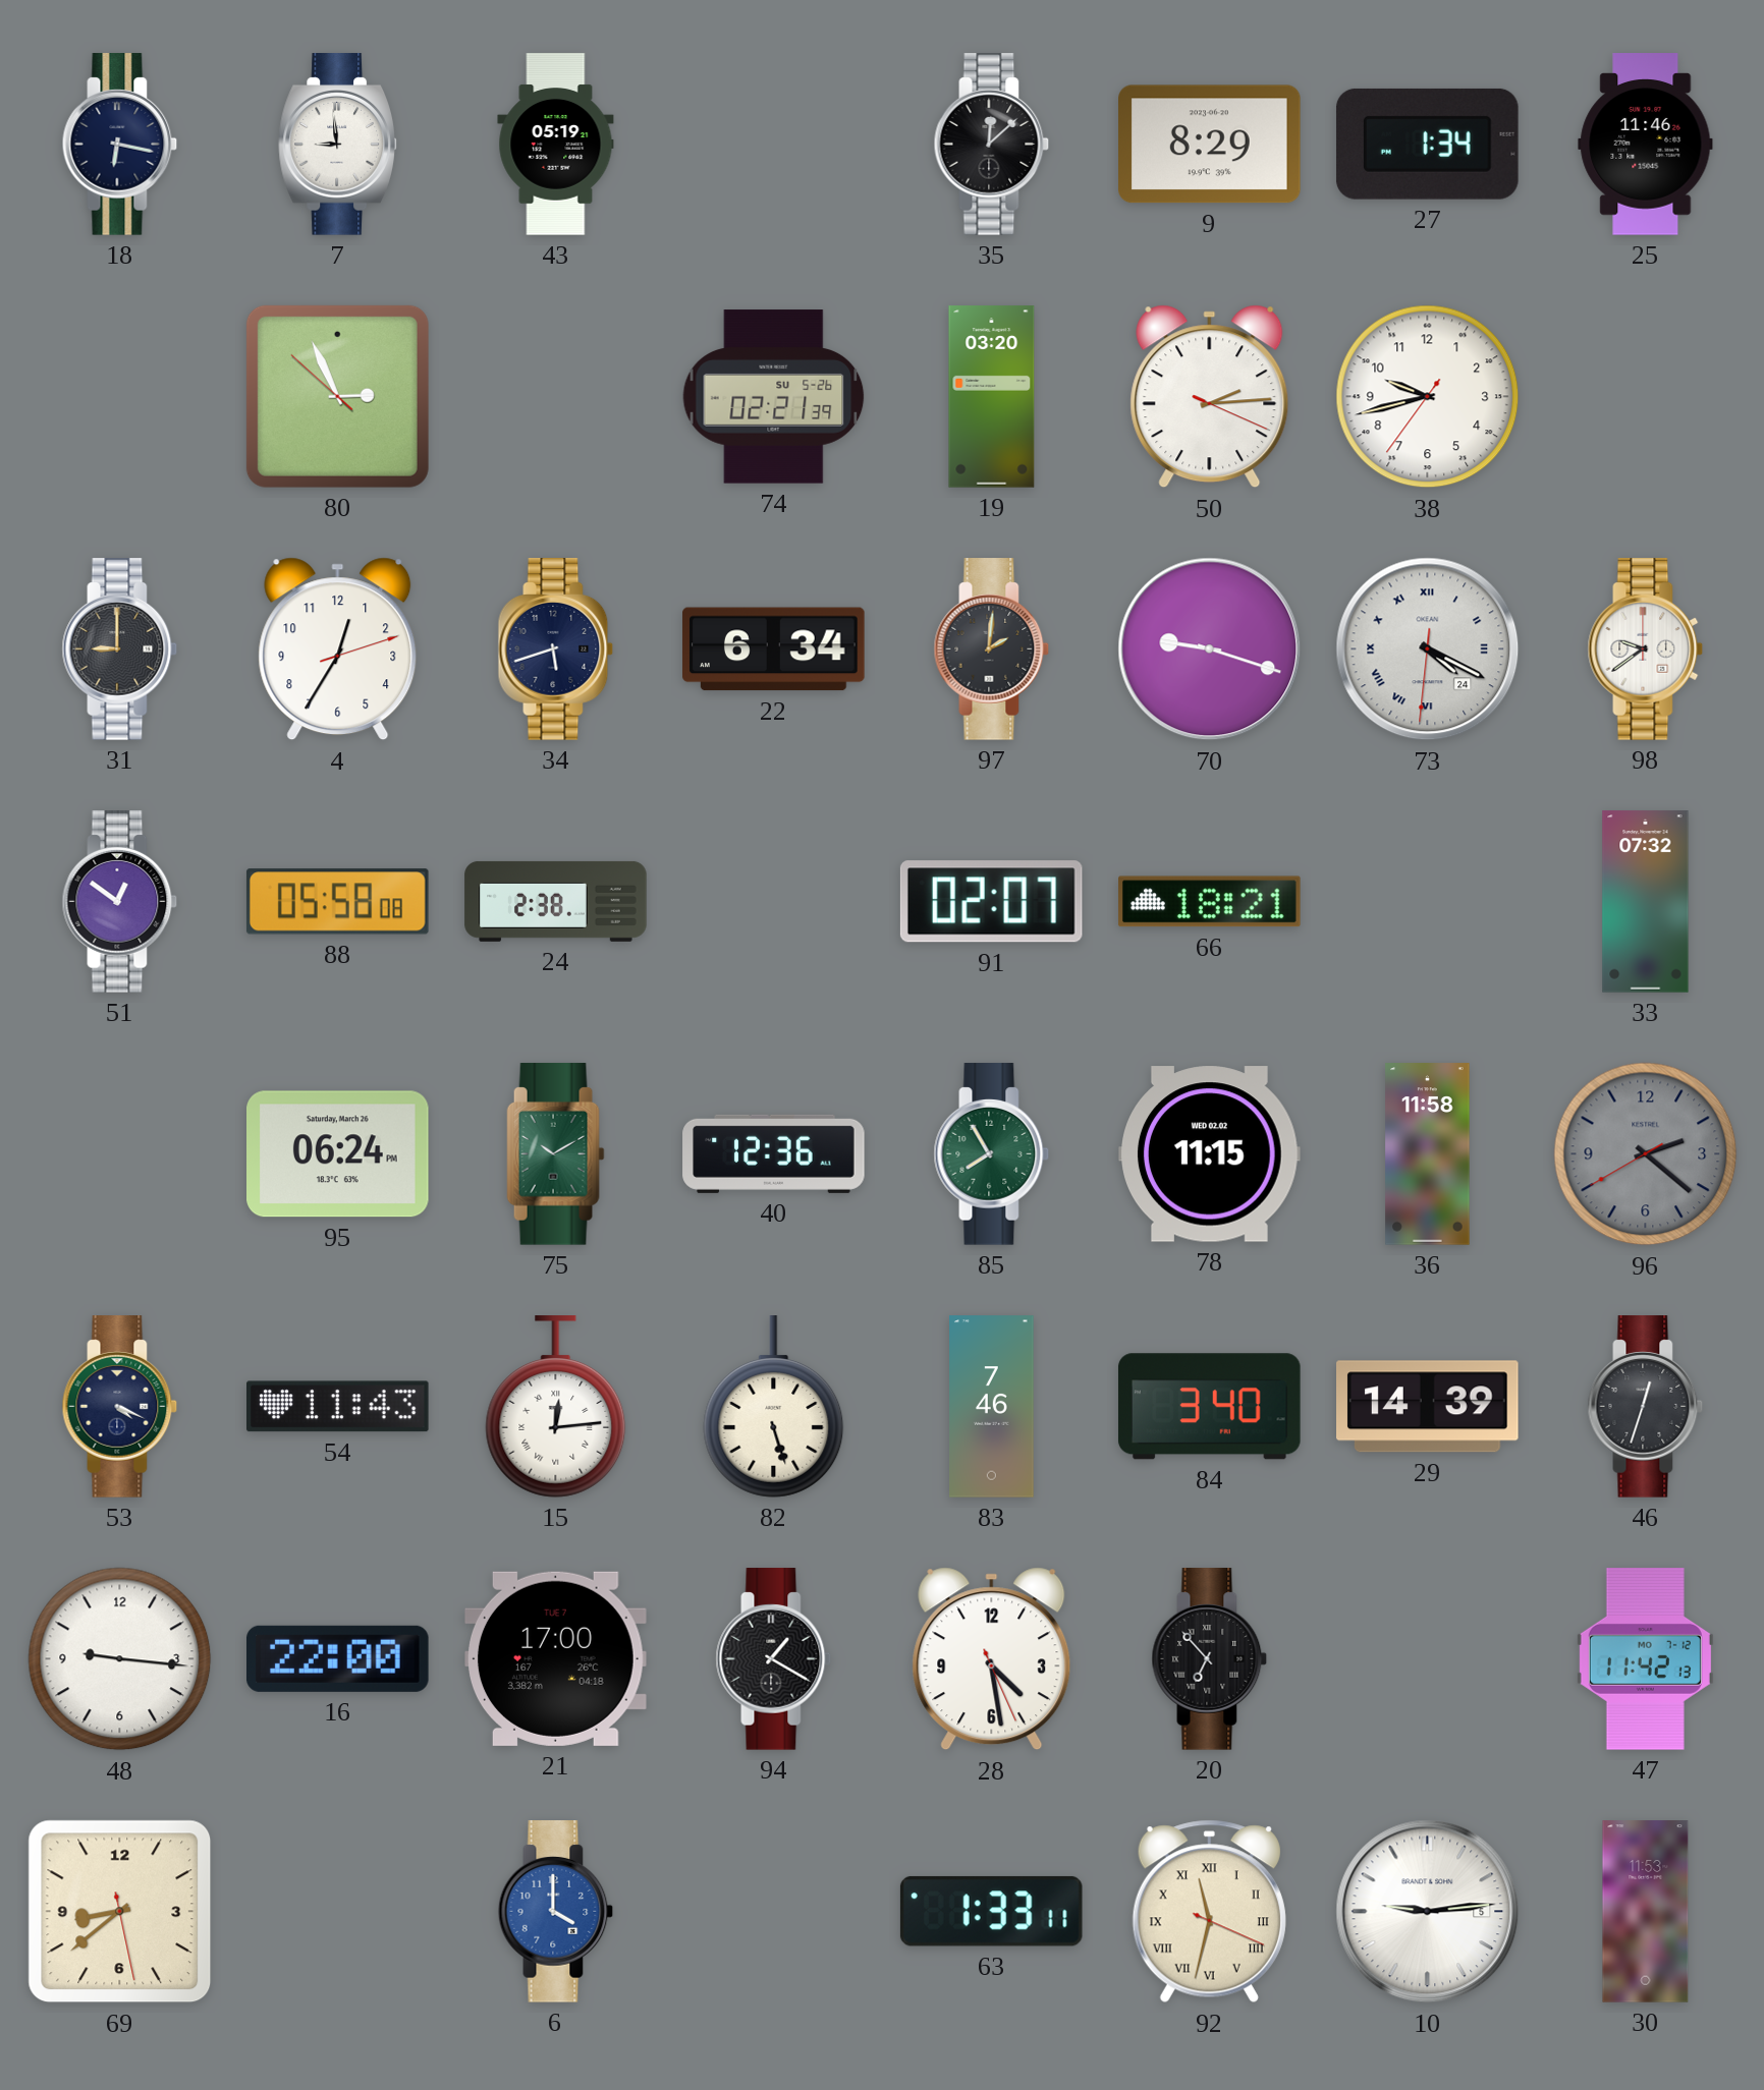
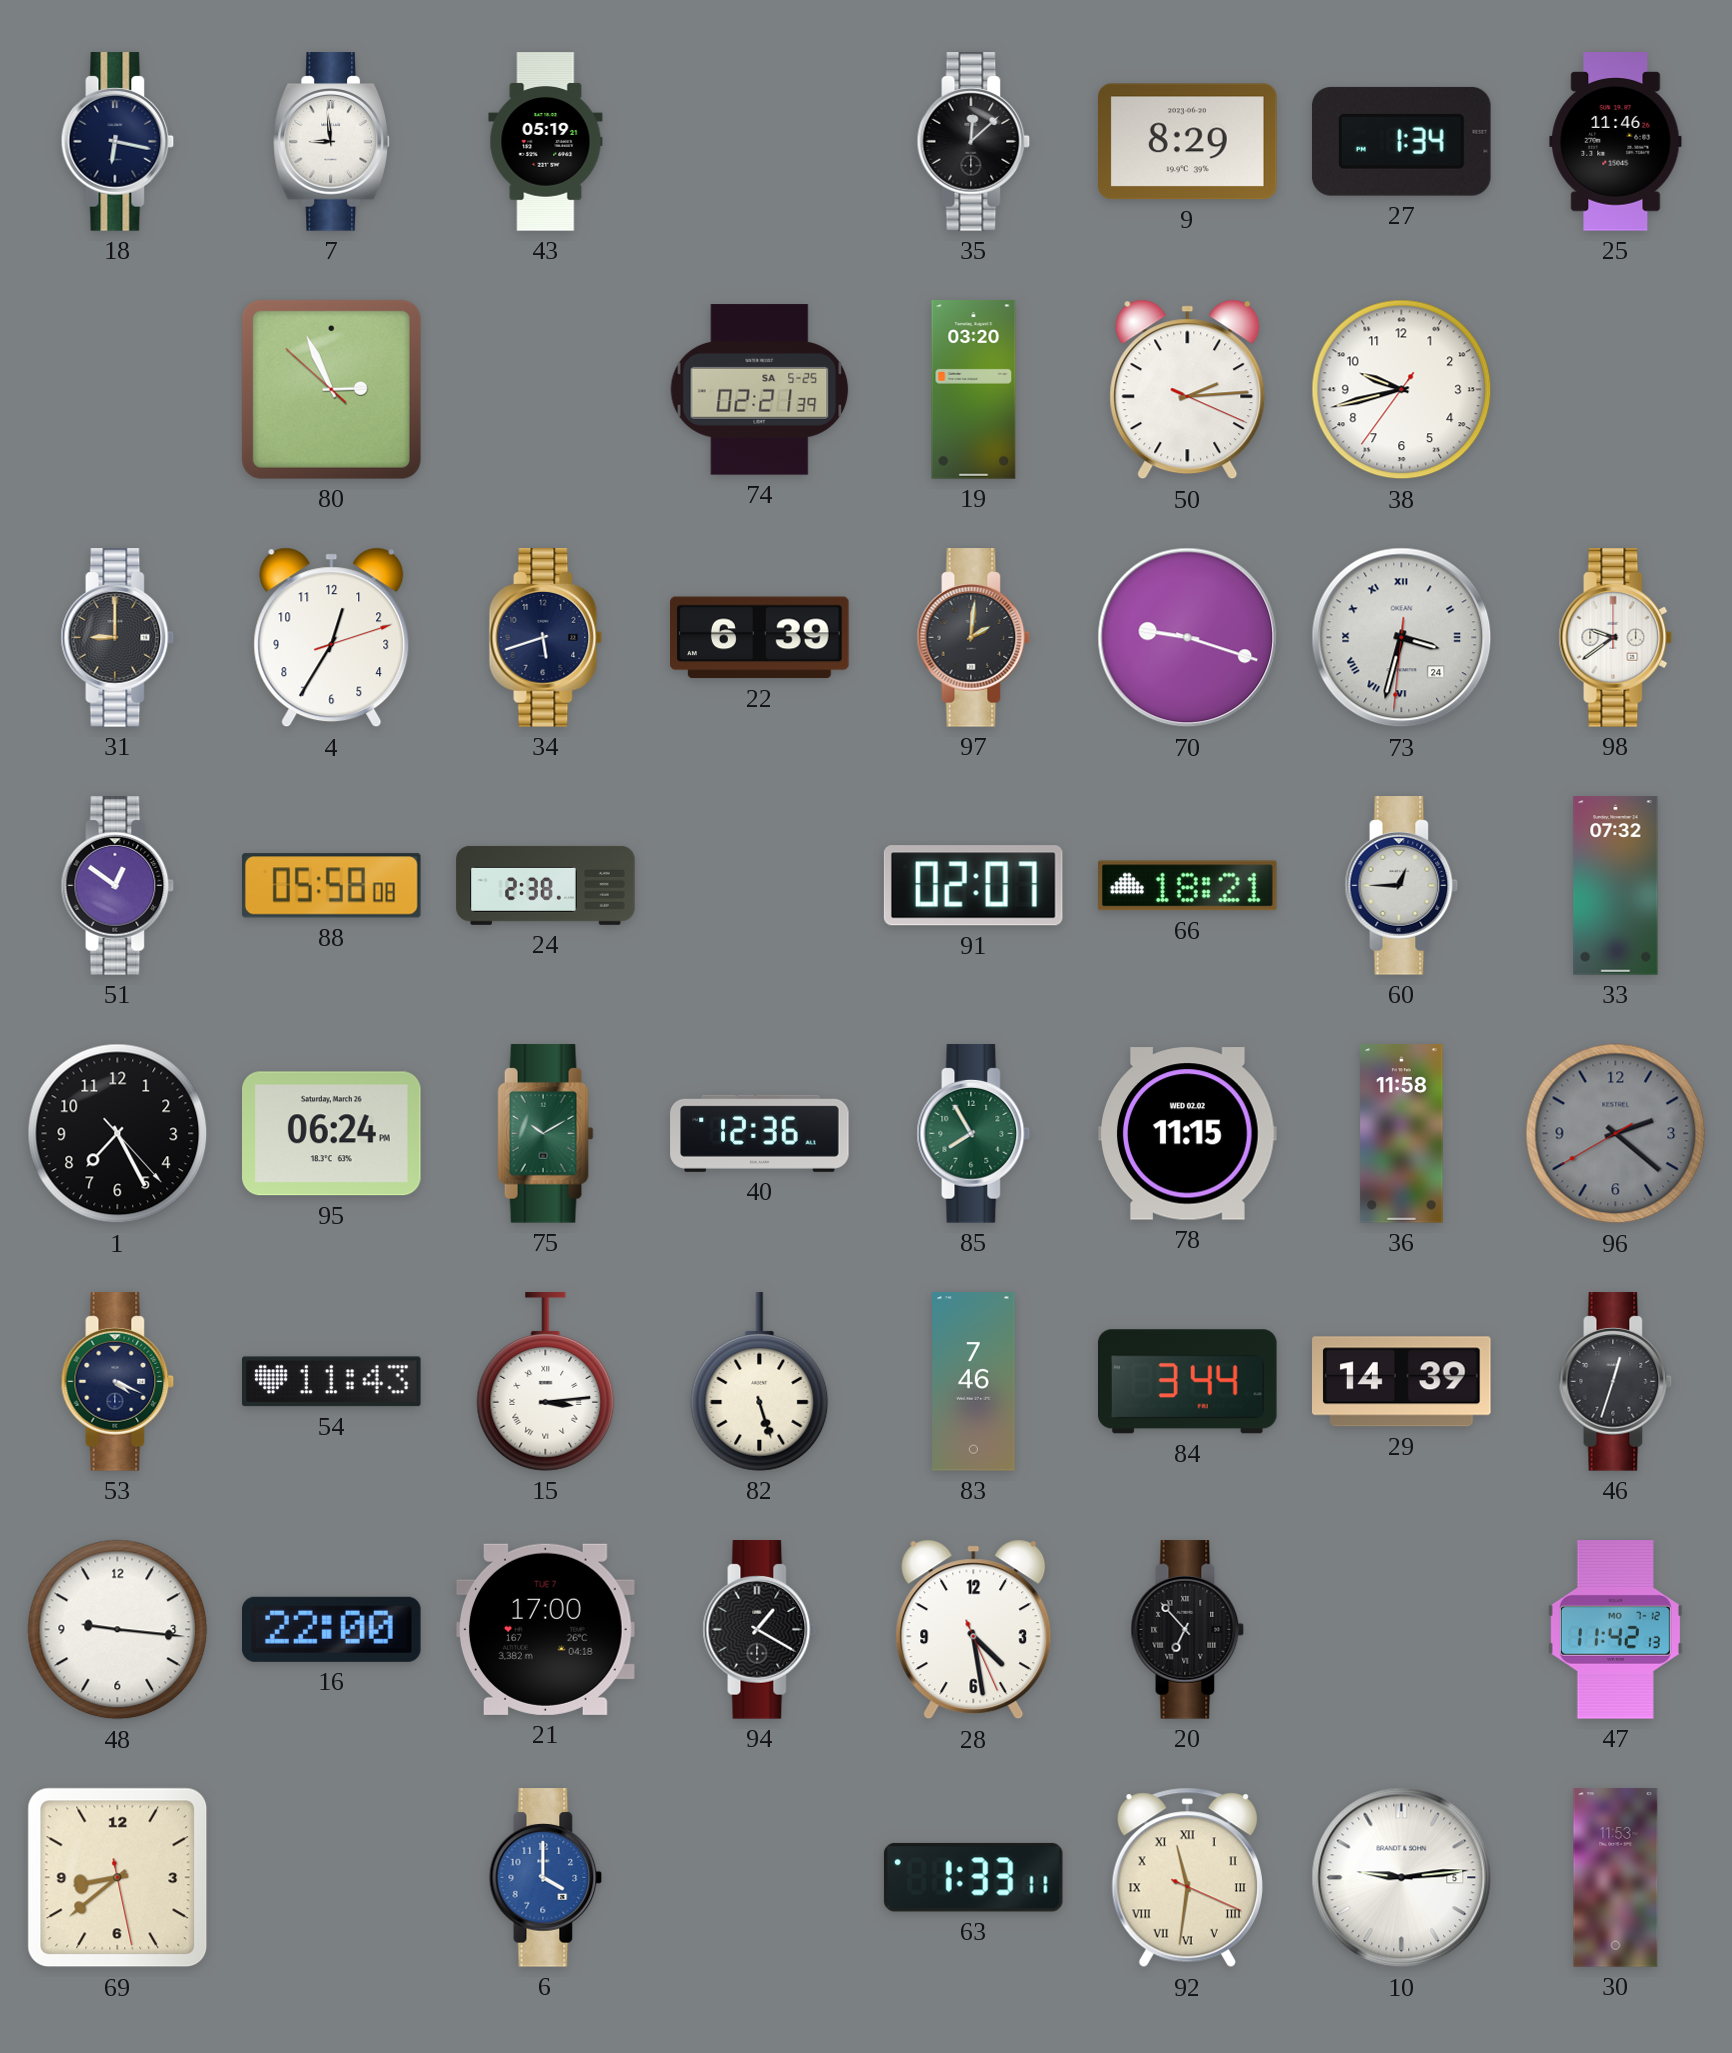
74 date: SU 5-26 -> SA 5-25 (760, 390)
22: 6:34 -> 6:39 (760, 638)
73: 4:19 -> 3:32 (1402, 638)
60: none -> 12:45 (1402, 886)
1: none -> 7:25 (118, 1134)
15: 12:14 -> 3:14 (546, 1382)
84: 3:40 -> 3:44 (1187, 1382)
92: 11:32 -> 11:31 (1187, 1878)
